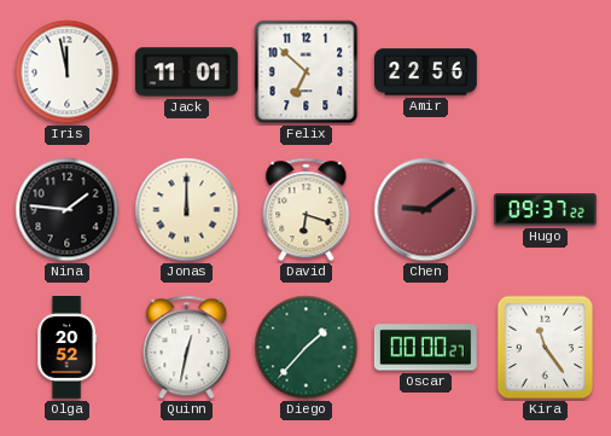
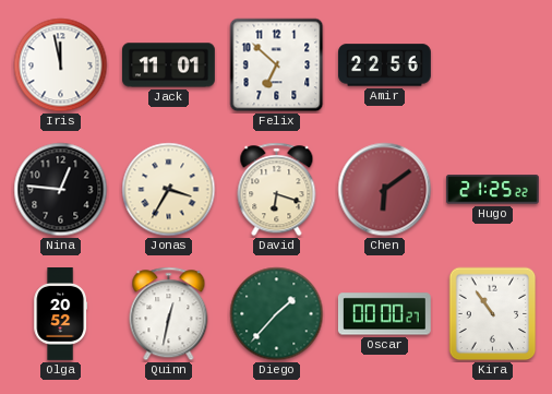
Nina: 1:46 -> 12:46 (61, 190)
Jonas: 12:00 -> 3:35 (169, 190)
Chen: 9:09 -> 6:09 (385, 190)
Hugo: 09:37 -> 21:25 (492, 190)
Kira: 11:24 -> 10:54 (493, 314)
